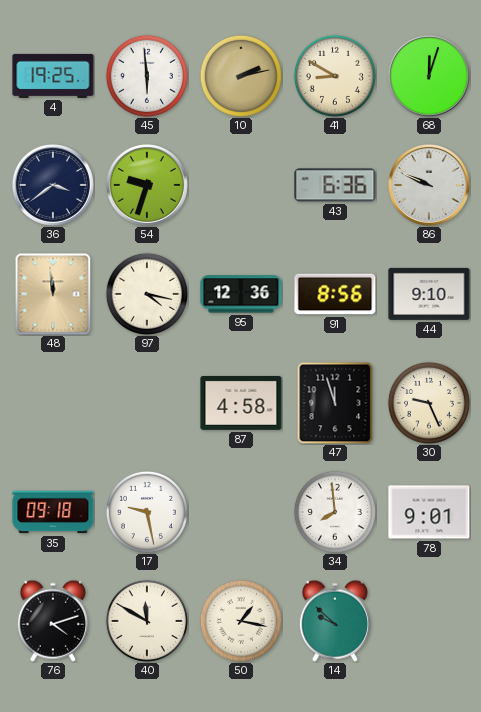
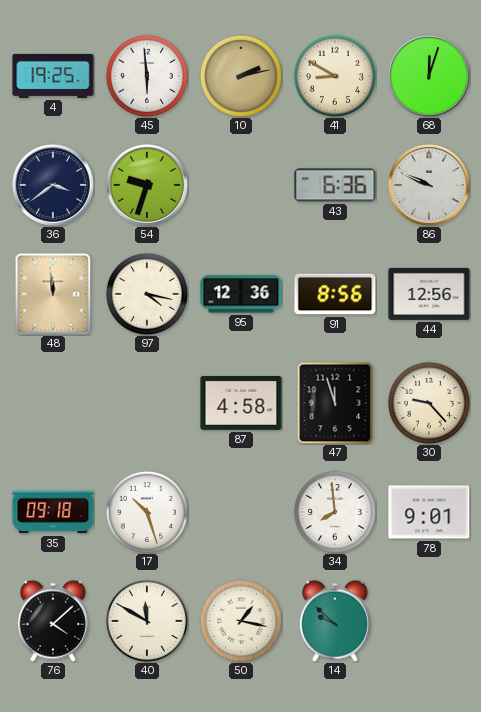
44: 9:10 -> 12:56 (429, 294)
30: 9:26 -> 9:23 (429, 403)
17: 9:28 -> 10:27 (147, 512)
76: 4:12 -> 4:08 (53, 621)
